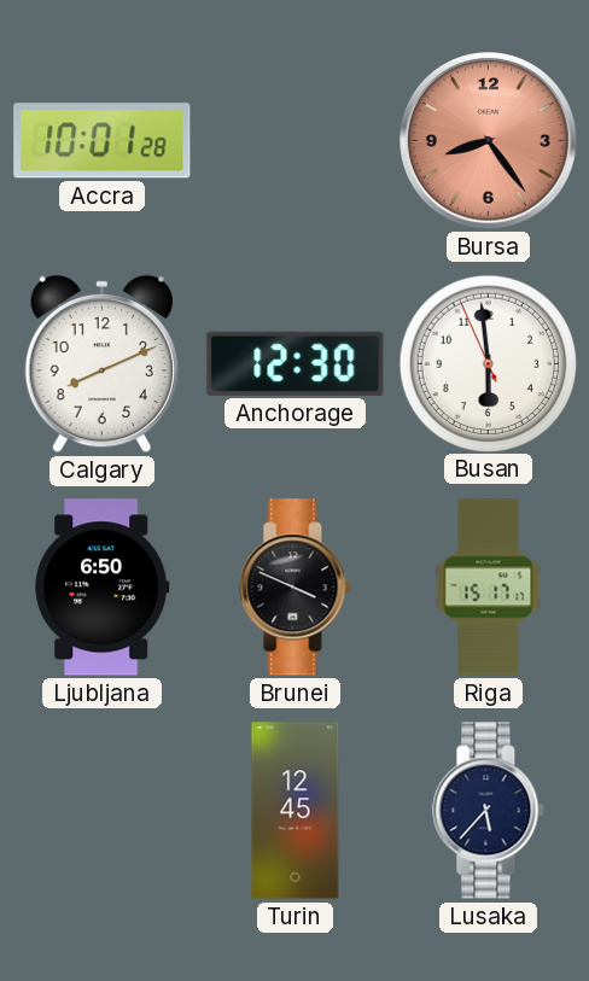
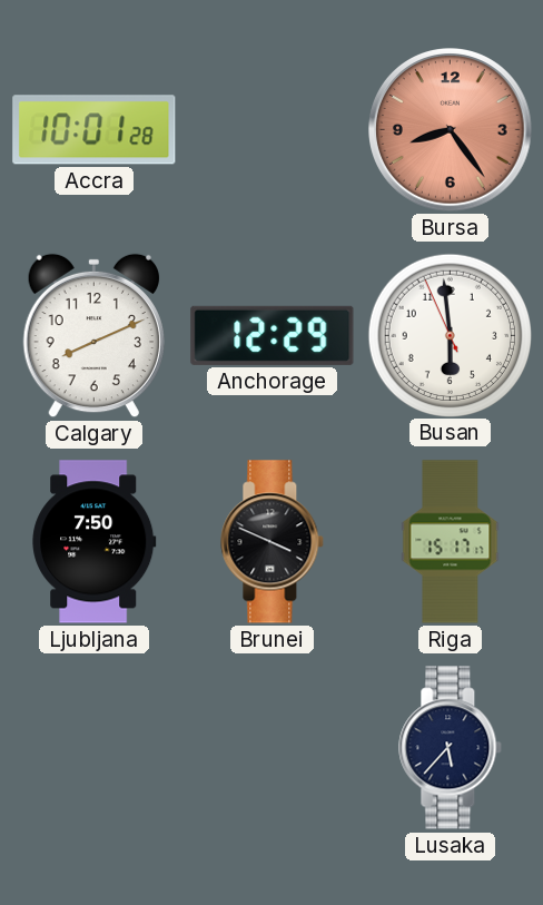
Anchorage: 12:30 -> 12:29 (273, 335)
Ljubljana: 6:50 -> 7:50 (95, 542)
Turin: 12:45 -> none (296, 811)
